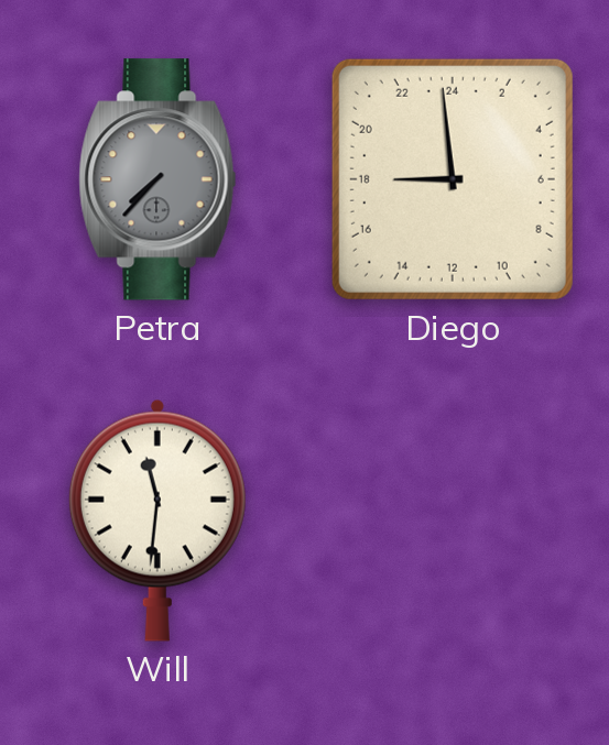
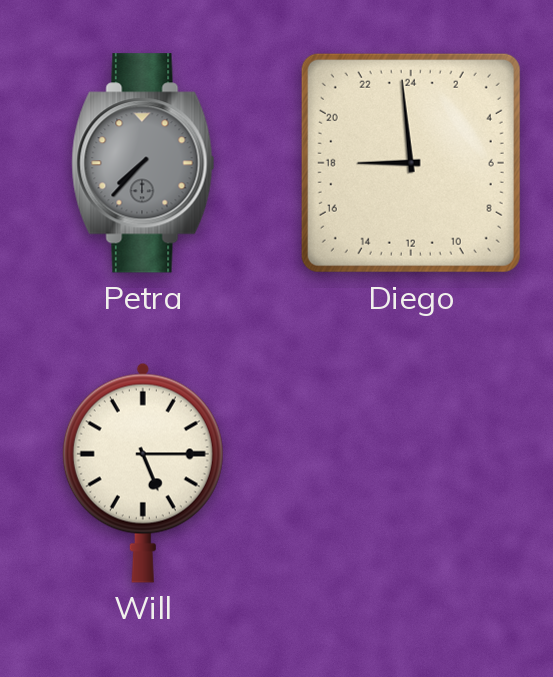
Will: 11:31 -> 5:15 (143, 473)
